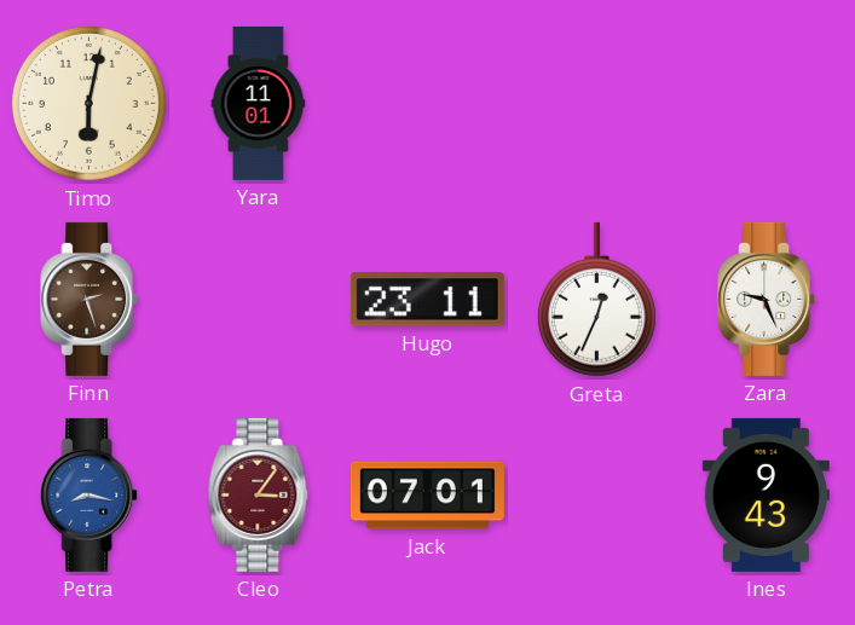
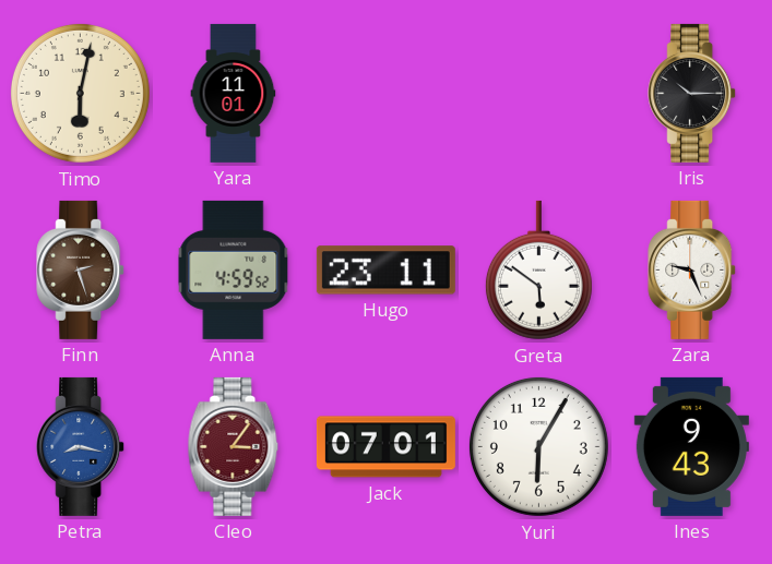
Iris: none -> 10:15 (692, 93)
Anna: none -> 4:59 (234, 269)
Greta: 12:34 -> 5:51 (538, 271)
Yuri: none -> 6:05 (538, 446)
